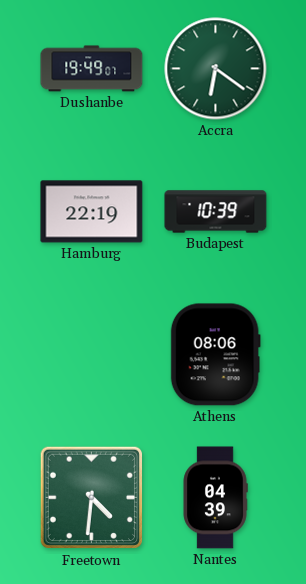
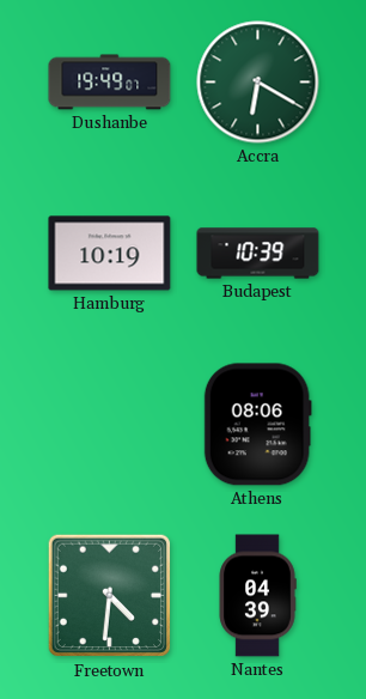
Accra: 6:21 -> 6:20 (258, 83)
Hamburg: 22:19 -> 10:19 (110, 254)
